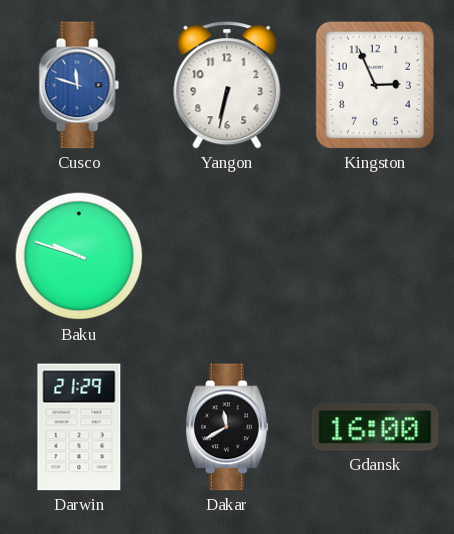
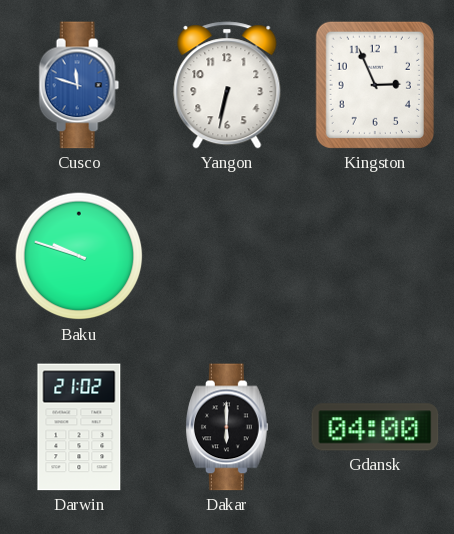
Darwin: 21:29 -> 21:02 (79, 427)
Dakar: 11:40 -> 6:00 (227, 427)
Gdansk: 16:00 -> 04:00 (375, 427)
